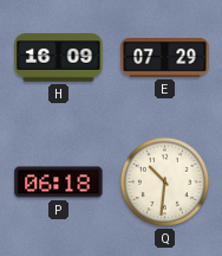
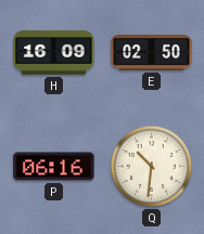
E: 07:29 -> 02:50 (152, 53)
P: 06:18 -> 06:16 (54, 167)
